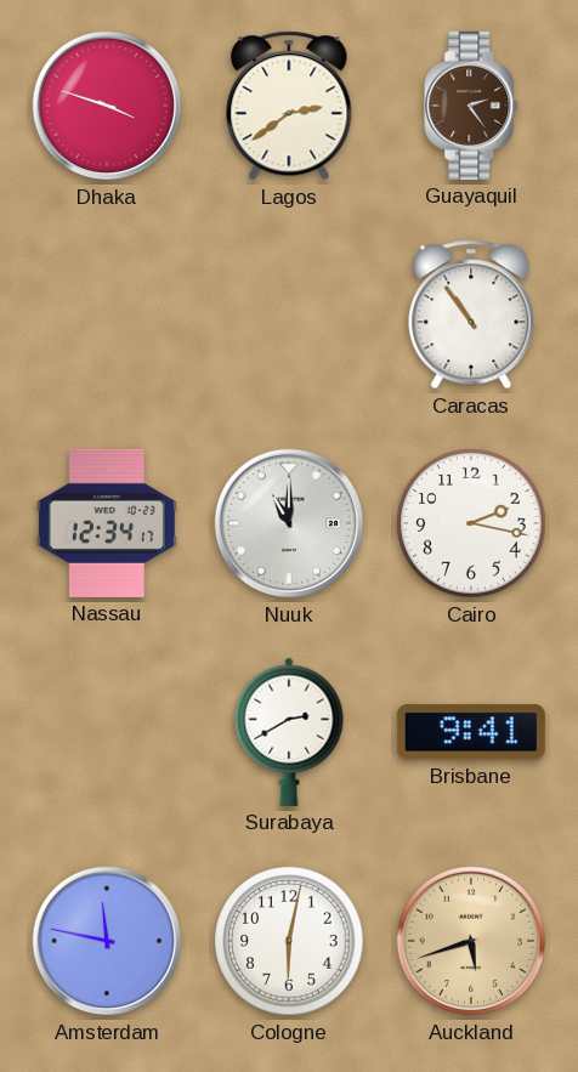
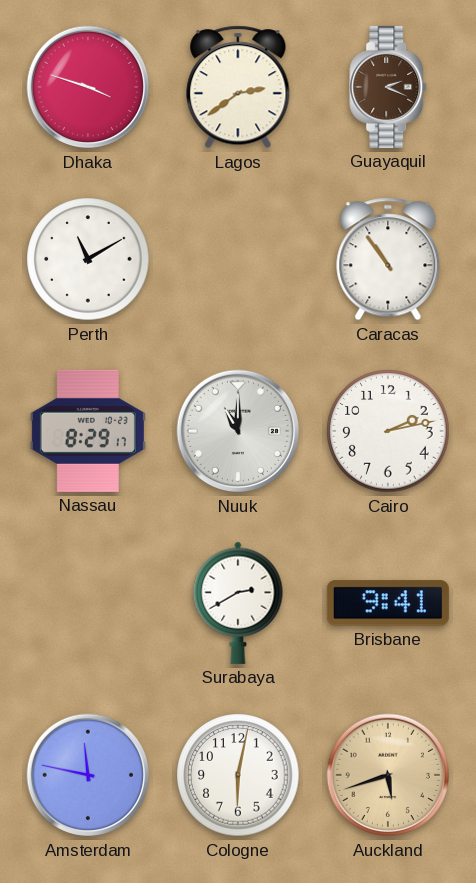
Guayaquil: 2:24 -> 2:19 (389, 87)
Perth: none -> 11:10 (88, 259)
Nassau: 12:34 -> 8:29 (88, 431)
Cairo: 2:17 -> 2:13 (388, 431)
